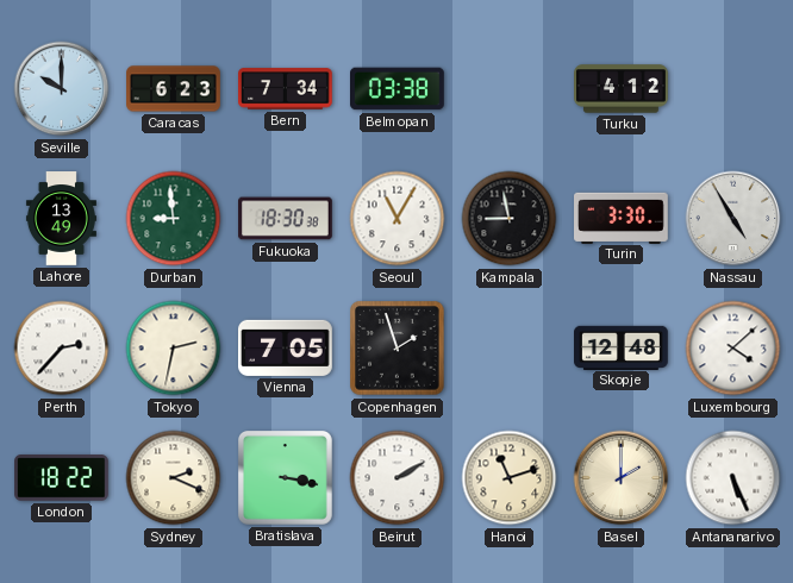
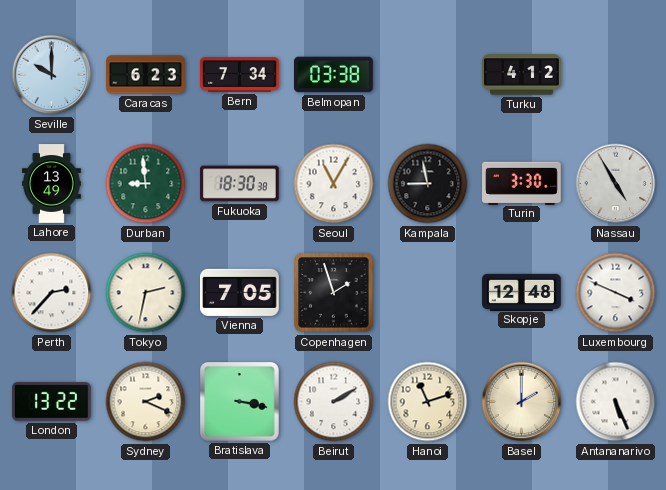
Luxembourg: 4:08 -> 3:49 (616, 293)
London: 18:22 -> 13:22 (52, 402)
